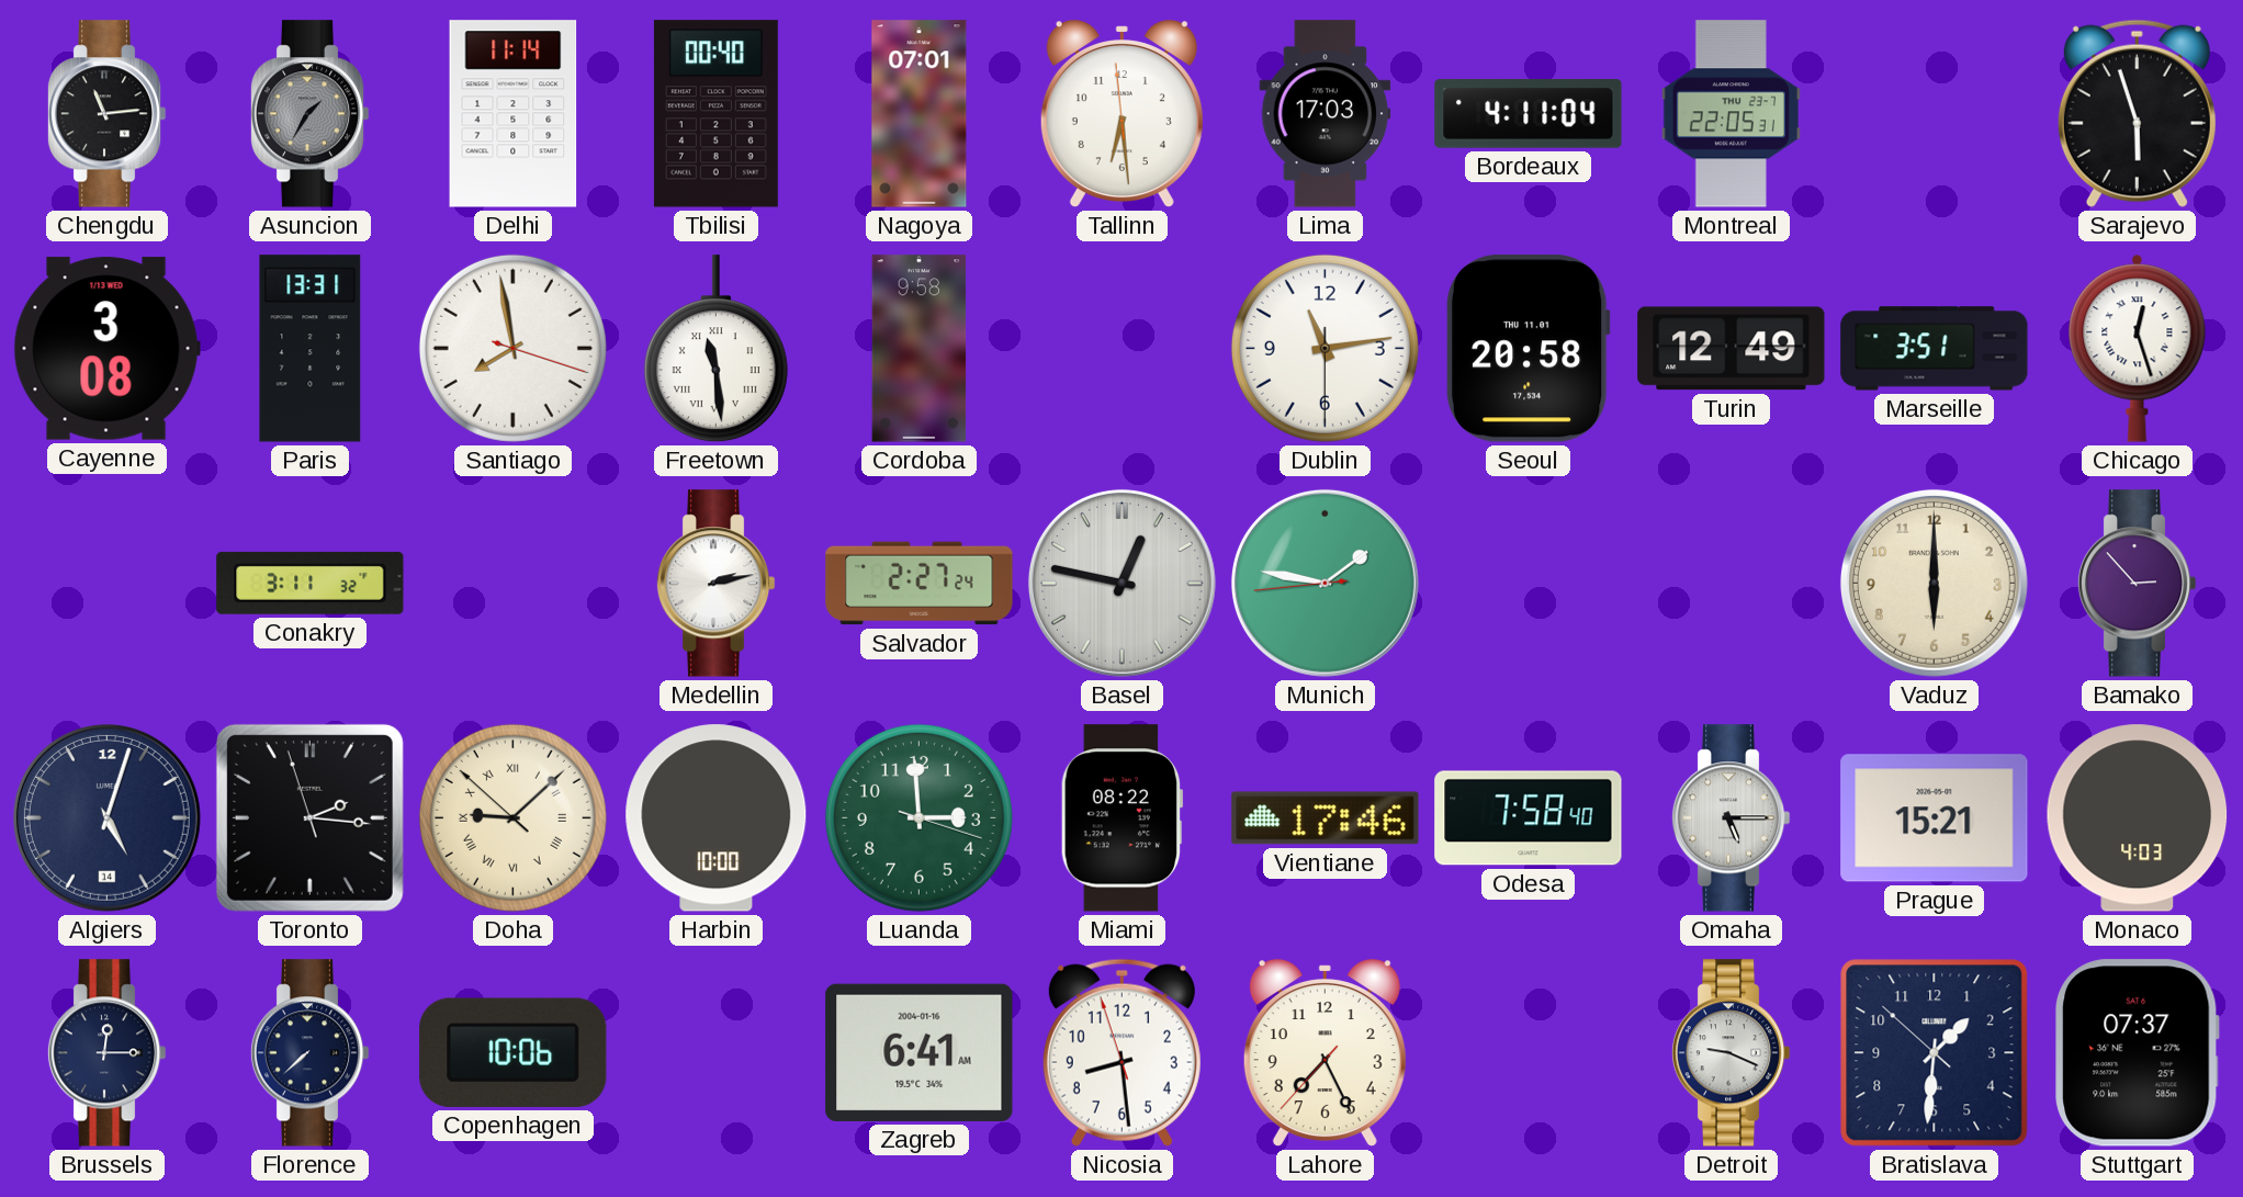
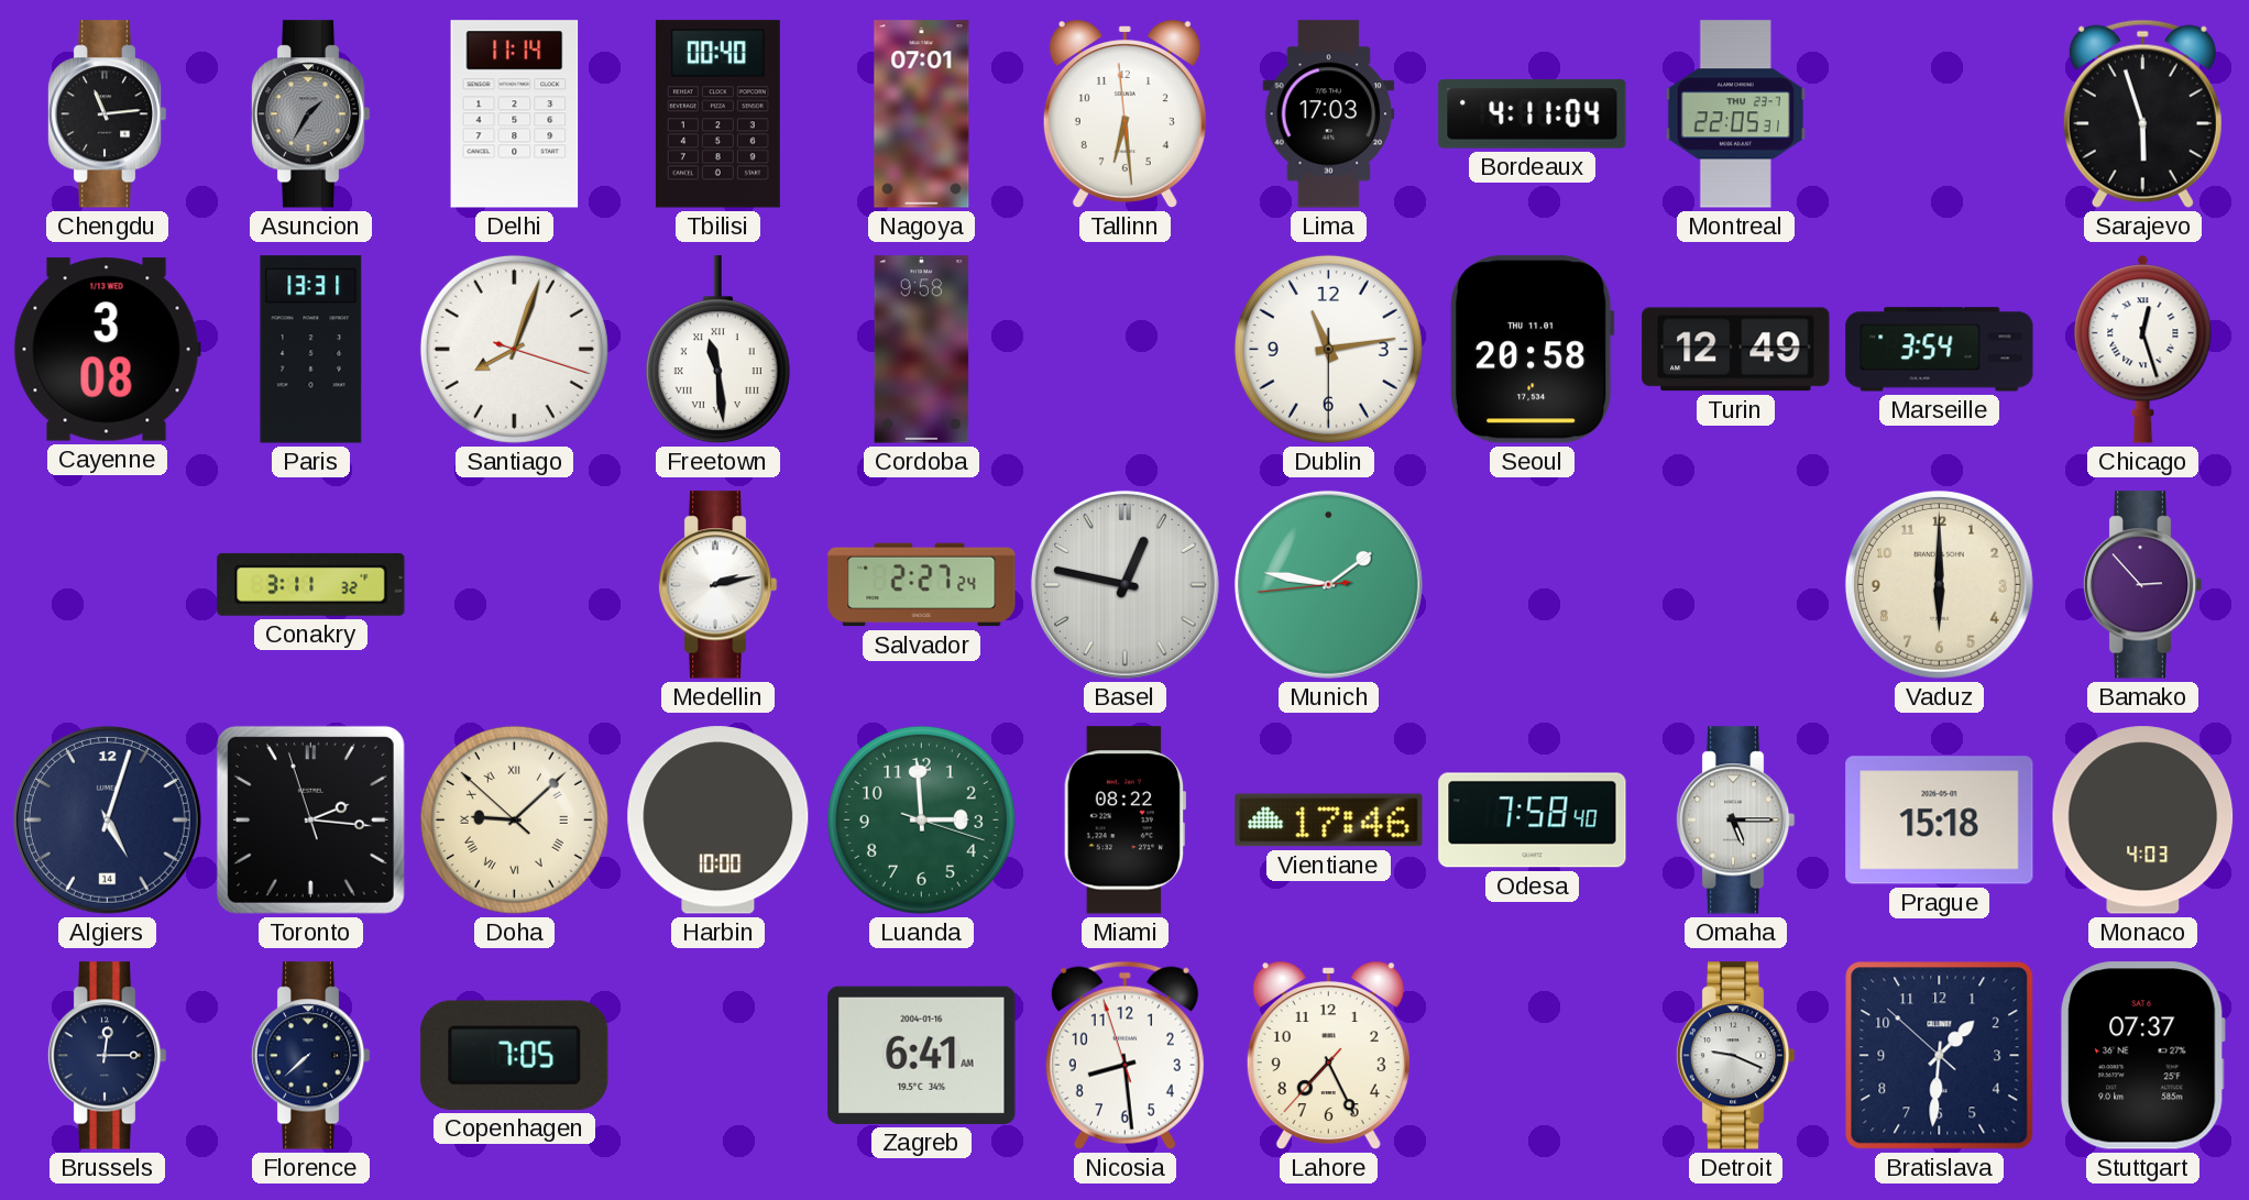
Santiago: 7:58 -> 8:03 (514, 349)
Marseille: 3:51 -> 3:54 (1940, 350)
Prague: 15:21 -> 15:18 (1940, 821)
Copenhagen: 10:06 -> 7:05 (515, 1055)
